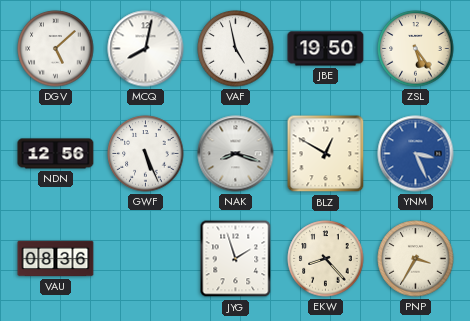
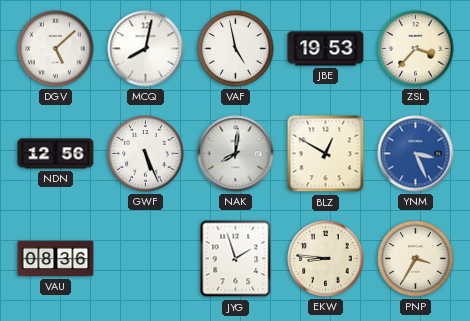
JBE: 19:50 -> 19:53 (326, 49)
ZSL: 5:24 -> 3:37 (416, 49)
NAK: 8:18 -> 8:01 (236, 154)
EKW: 8:23 -> 8:46 (326, 259)
